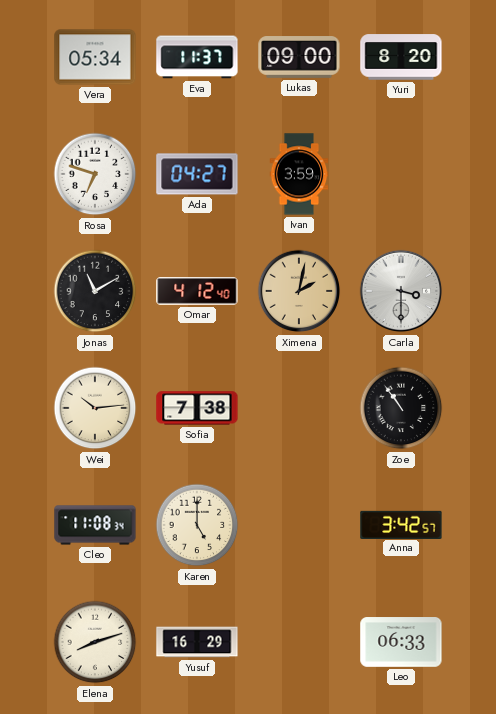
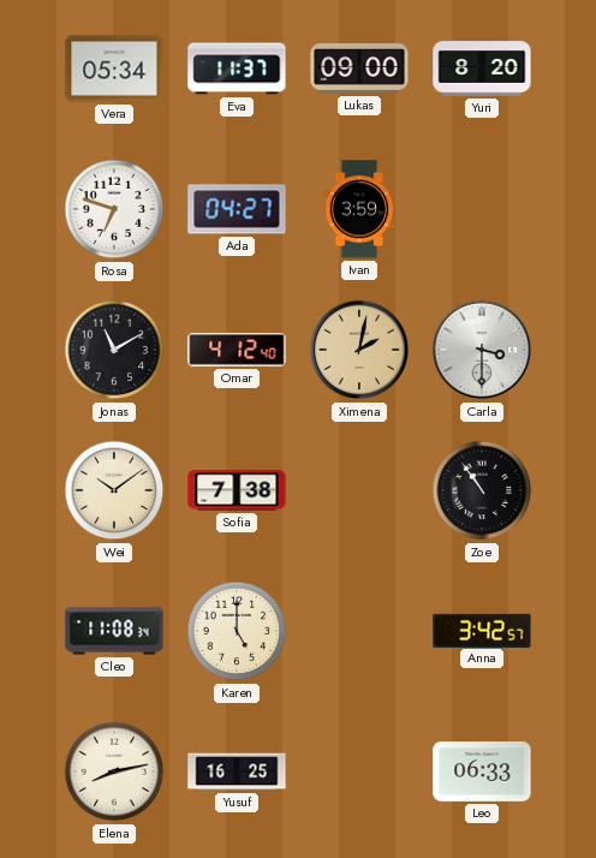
Wei: 10:14 -> 10:09 (114, 490)
Elena: 8:12 -> 8:13 (114, 771)
Yusuf: 16:29 -> 16:25 (237, 771)
